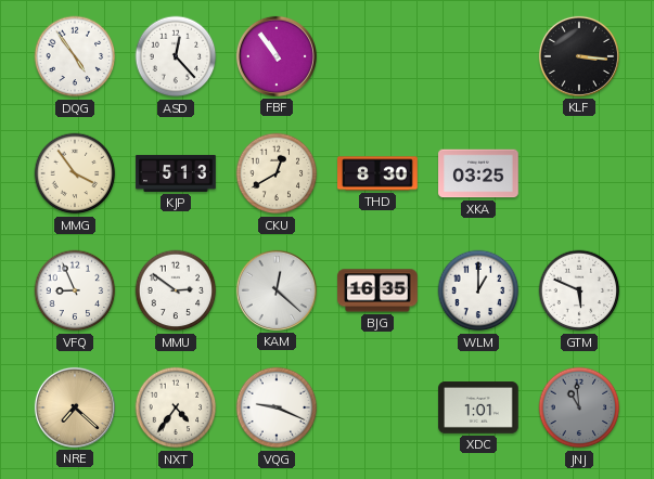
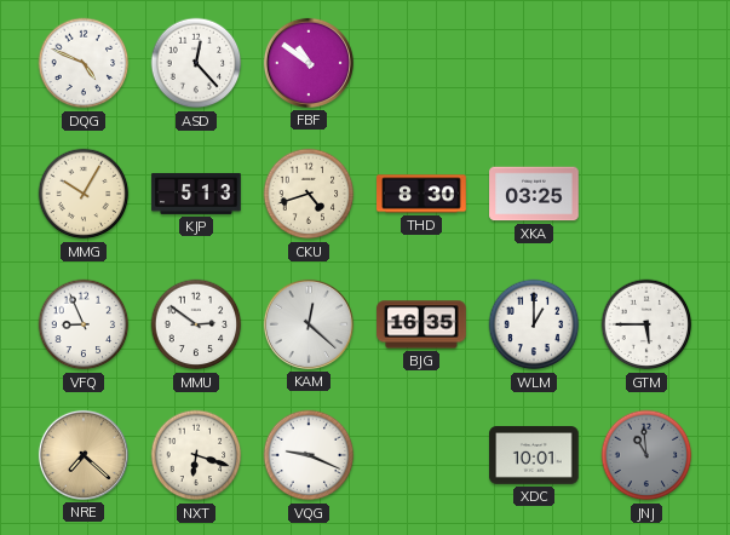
DQG: 4:54 -> 4:49 (84, 63)
FBF: 10:54 -> 10:51 (309, 63)
KLF: 3:16 -> none (579, 56)
MMG: 3:54 -> 10:05 (84, 194)
CKU: 12:40 -> 4:42 (309, 194)
GTM: 5:49 -> 5:45 (646, 324)
NXT: 4:36 -> 6:18 (196, 455)
XDC: 1:01 -> 10:01 (534, 455)
